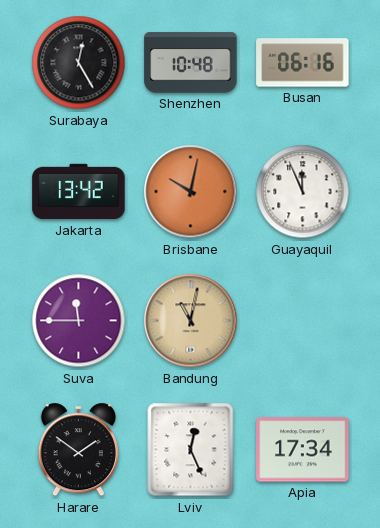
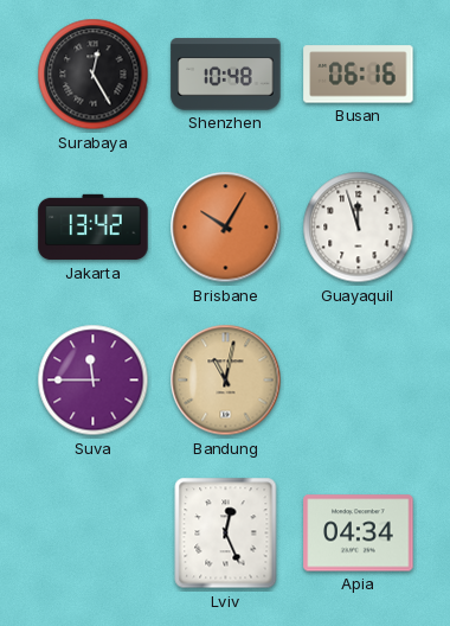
Brisbane: 10:02 -> 10:05 (226, 228)
Guayaquil: 11:56 -> 11:57 (359, 228)
Harare: 1:51 -> none (78, 450)
Apia: 17:34 -> 04:34 (359, 534)
